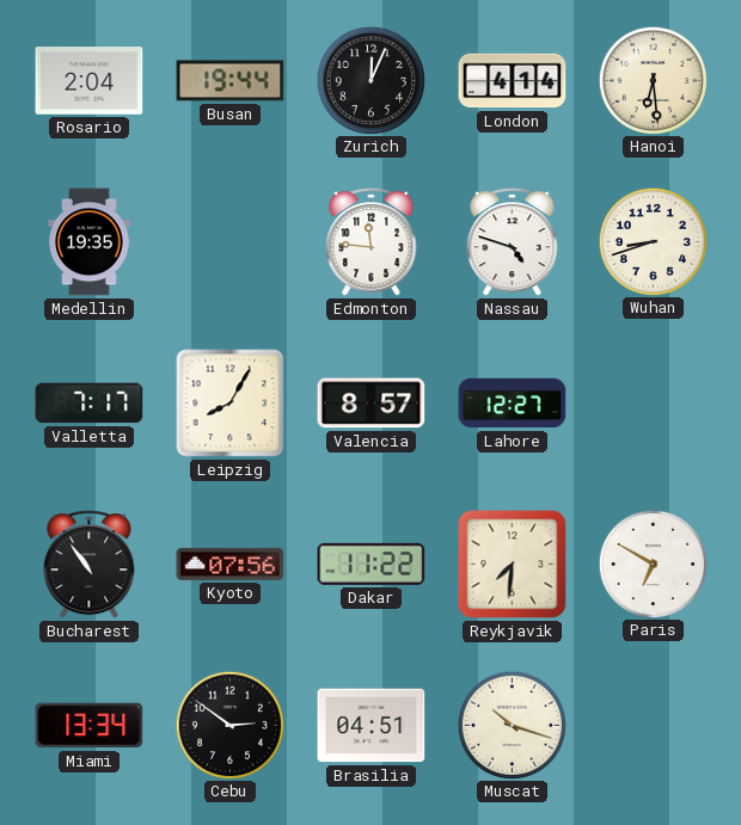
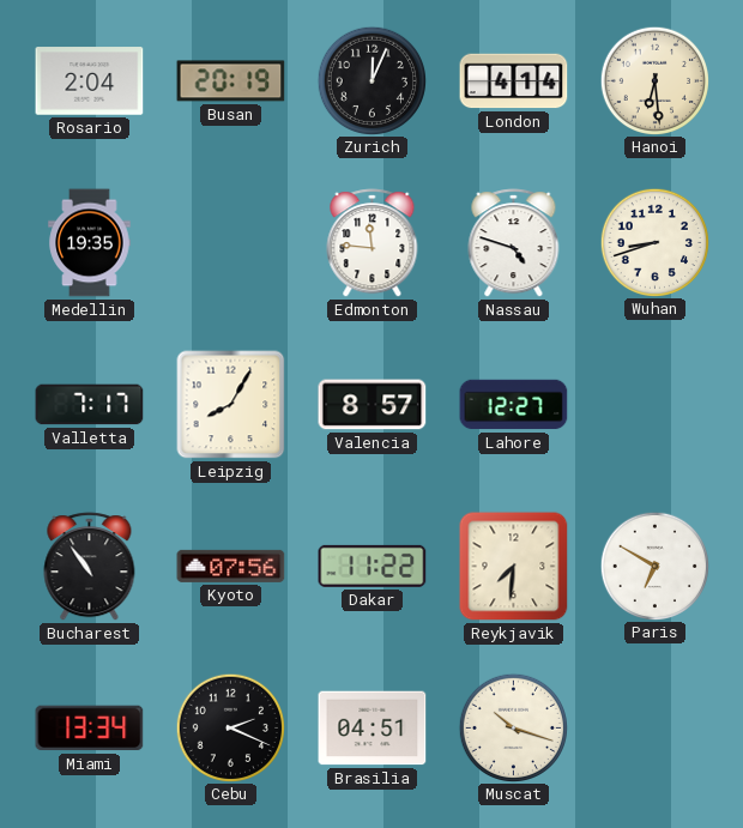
Busan: 19:44 -> 20:19 (231, 81)
Cebu: 2:51 -> 2:19 (230, 727)
